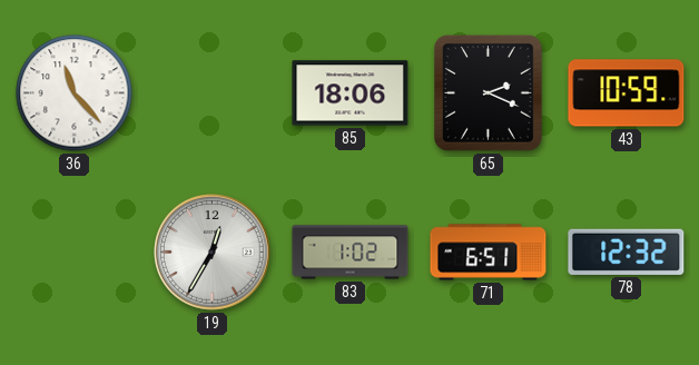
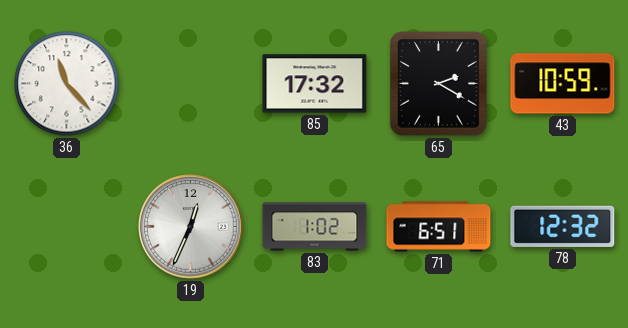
85: 18:06 -> 17:32 (315, 84)
65: 2:19 -> 2:20 (439, 84)
19: 12:35 -> 12:34 (191, 227)
